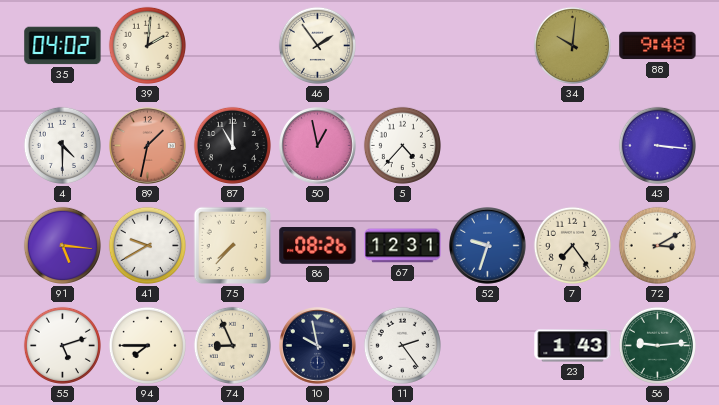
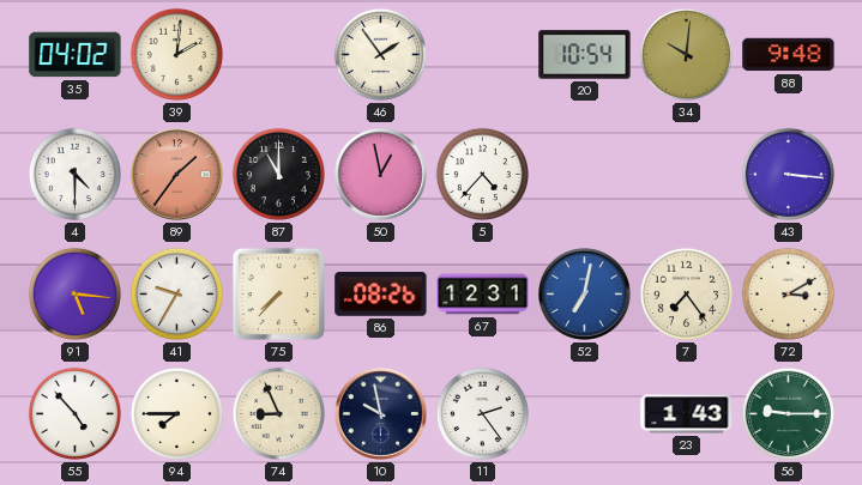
20: none -> 10:54 (585, 55)
89: 1:32 -> 1:36 (177, 175)
41: 9:40 -> 9:35 (176, 293)
52: 9:33 -> 7:02 (585, 295)
55: 5:12 -> 4:53 (74, 413)
56: 9:14 -> 9:15 (788, 413)
